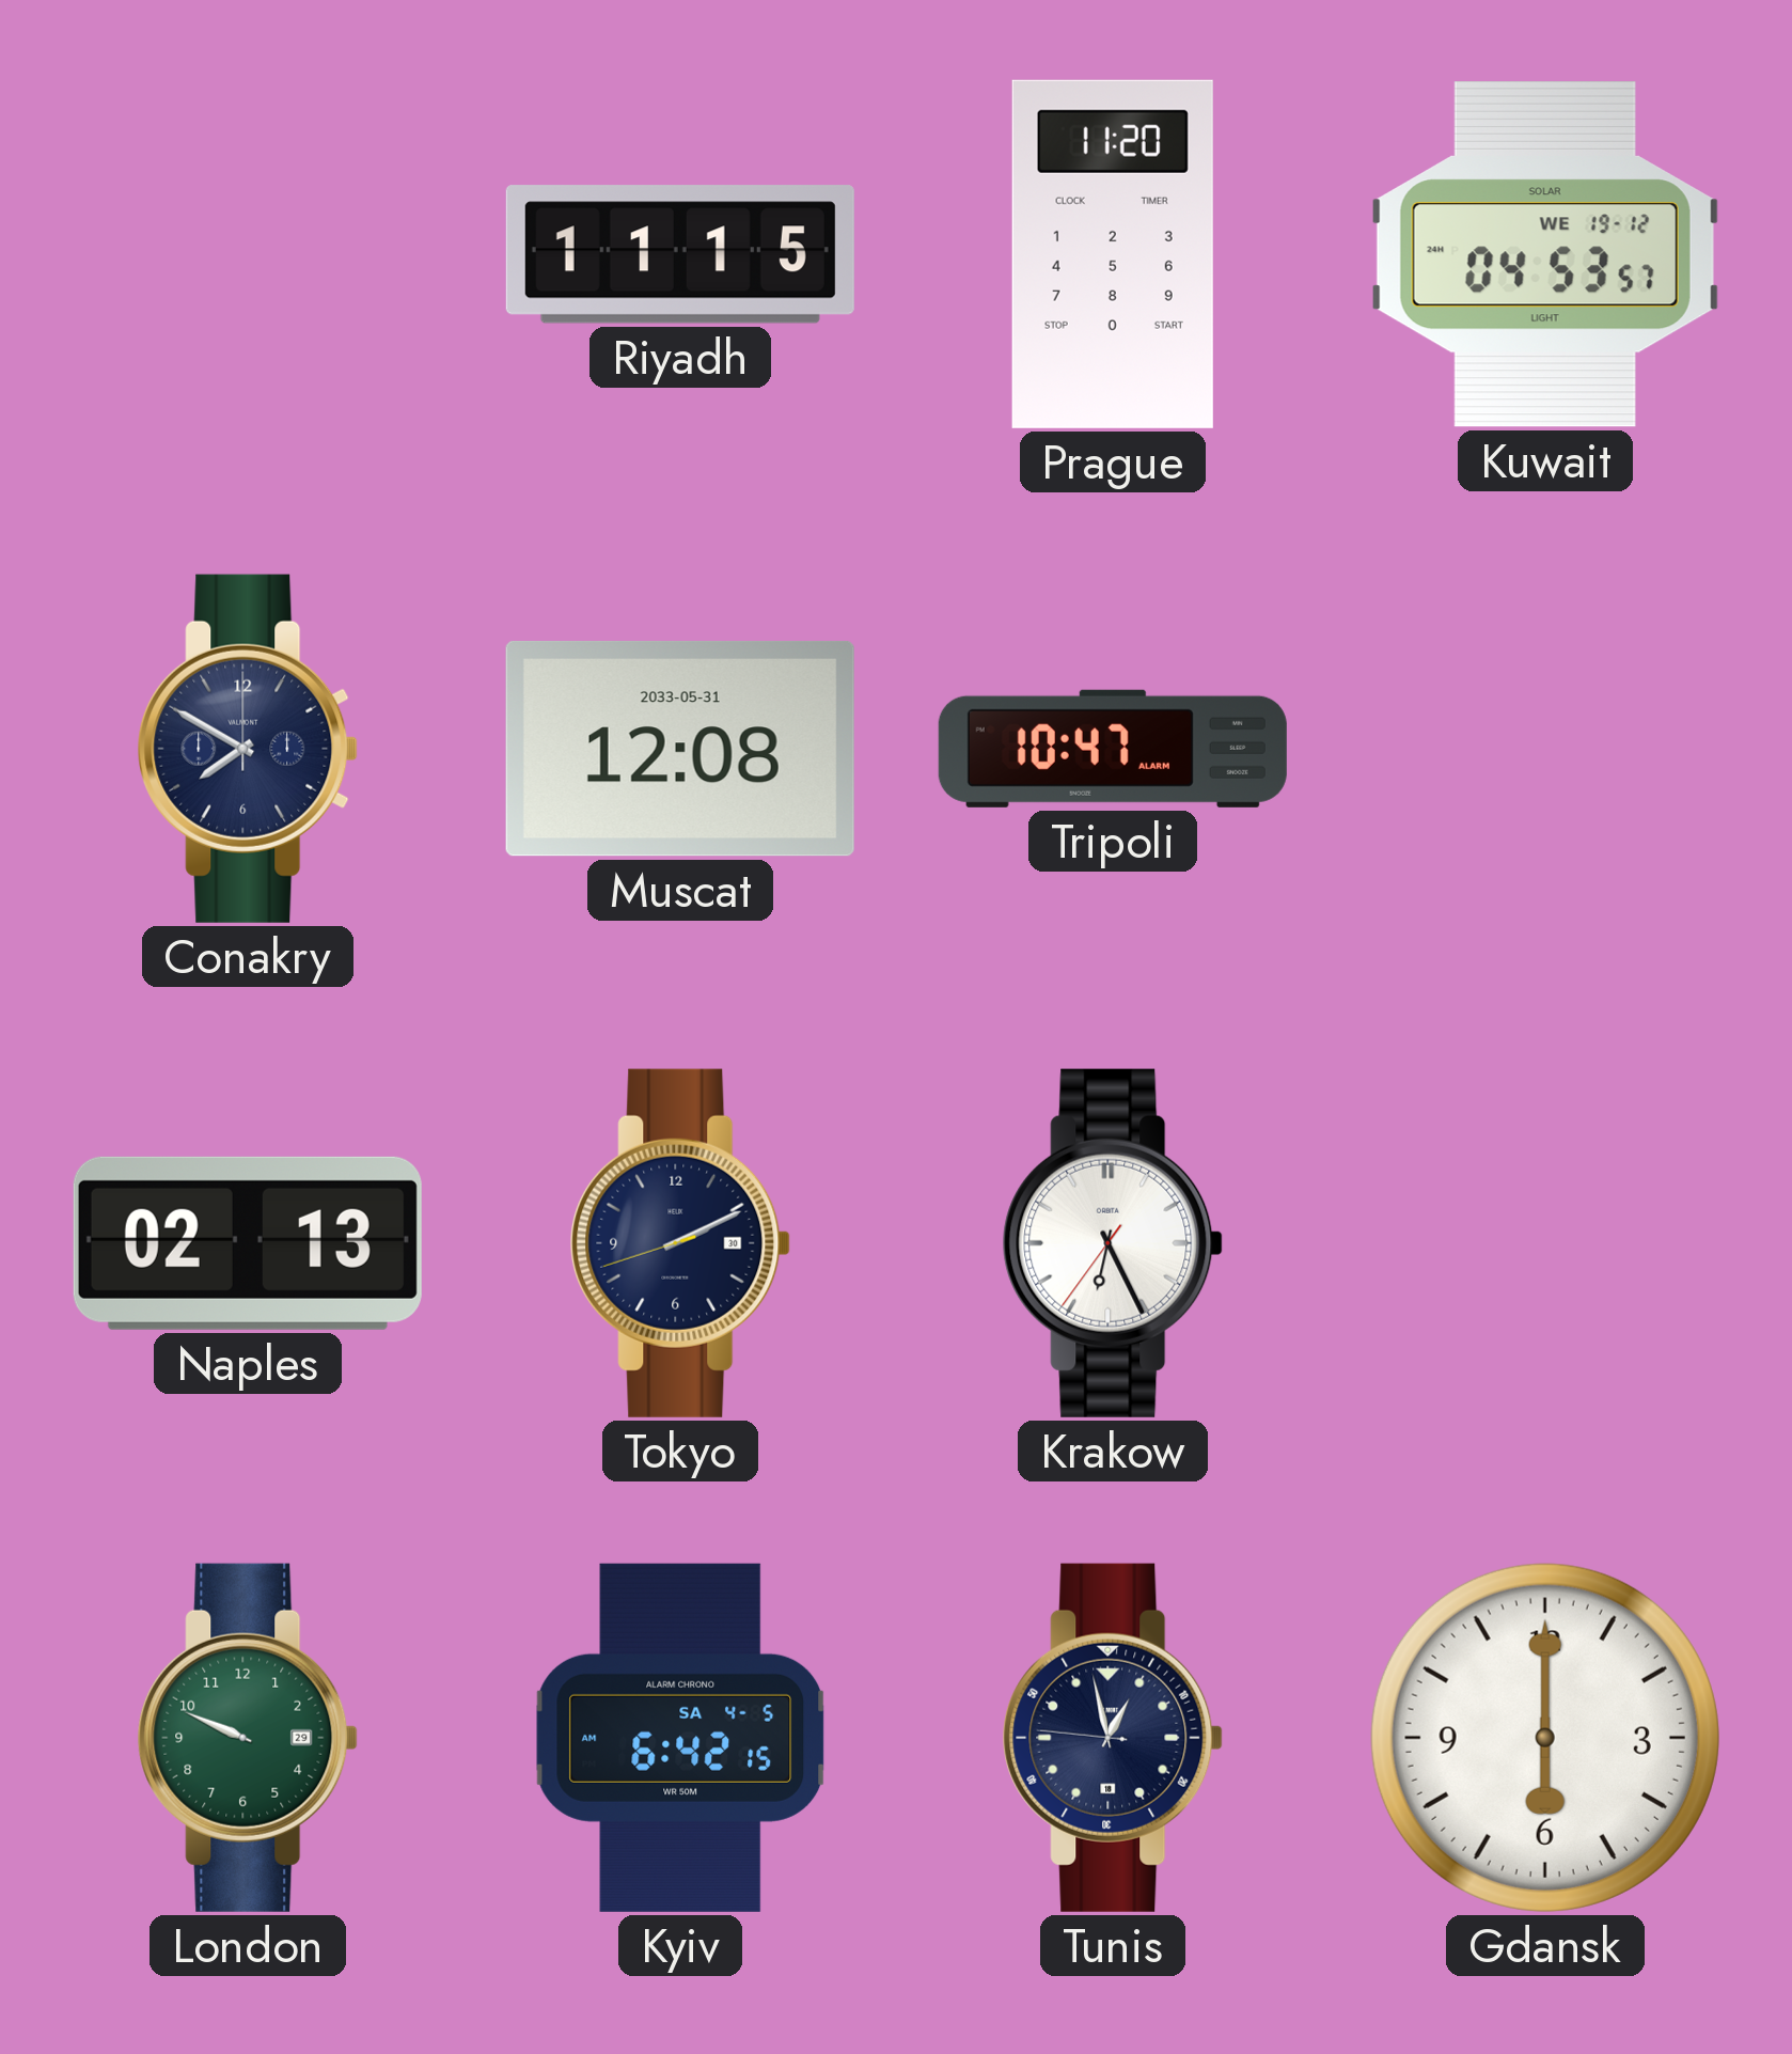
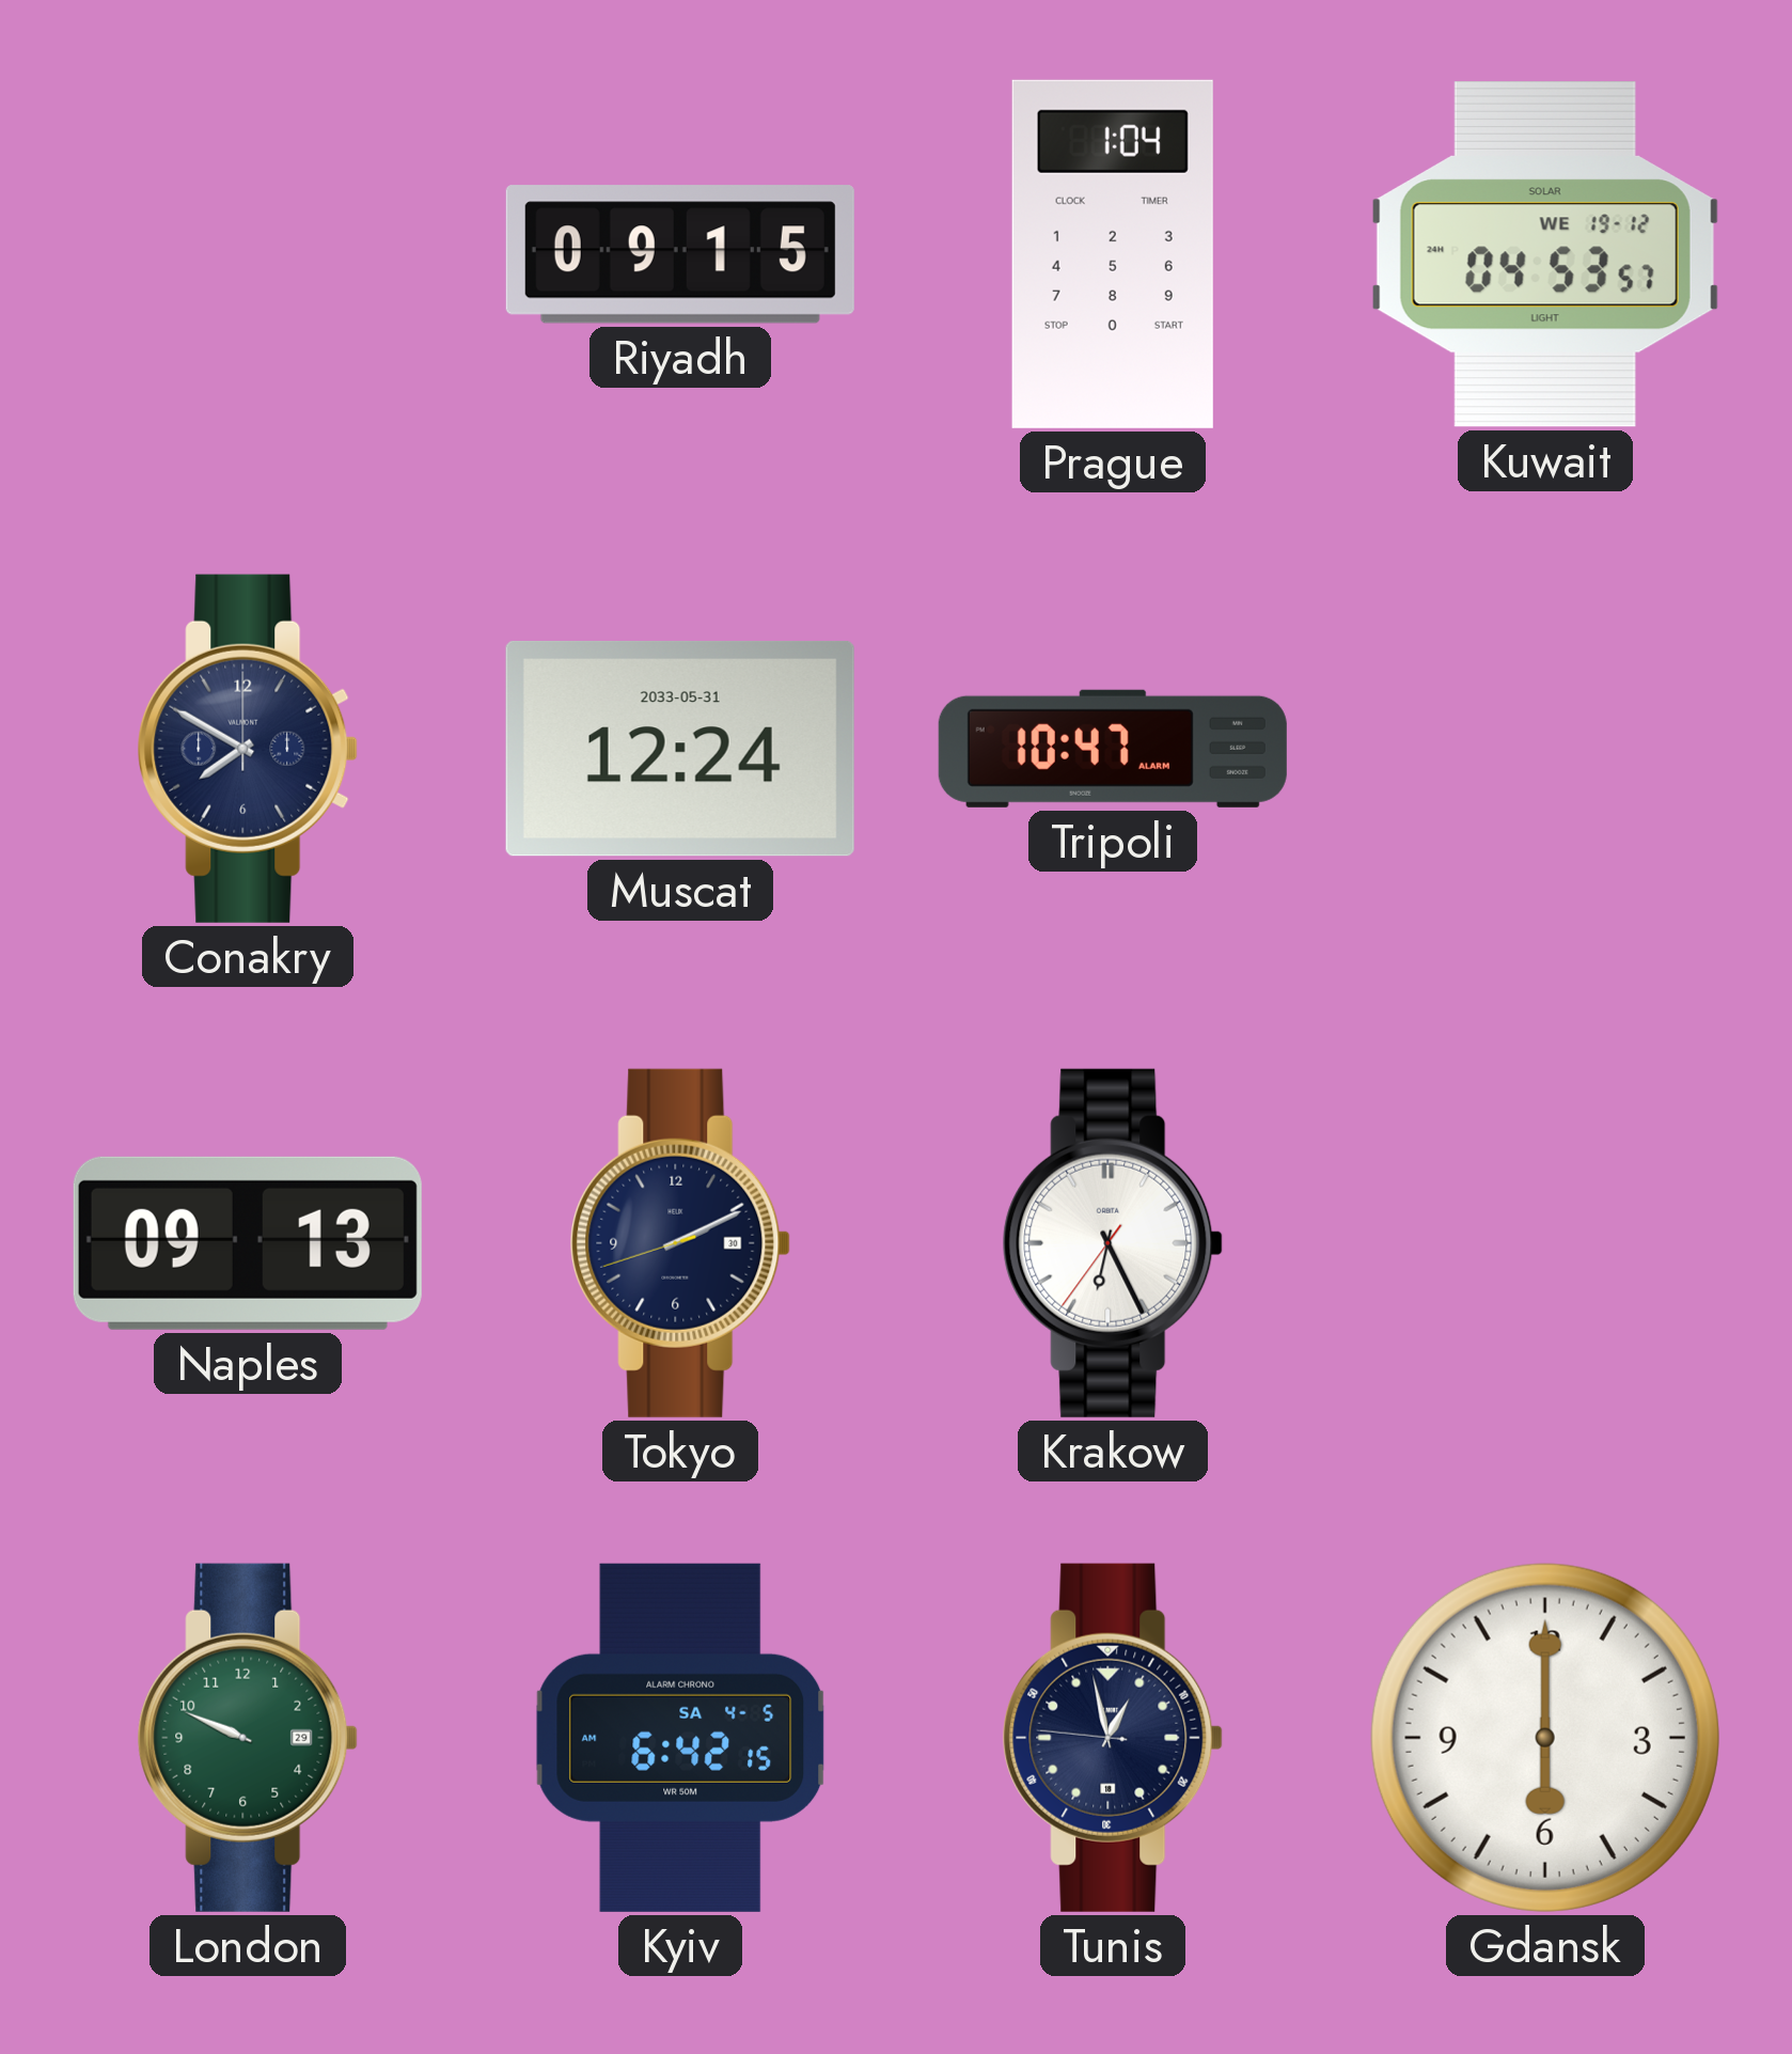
Riyadh: 11:15 -> 09:15 (680, 254)
Prague: 11:20 -> 1:04 (1113, 254)
Muscat: 12:08 -> 12:24 (680, 749)
Naples: 02:13 -> 09:13 (248, 1243)
